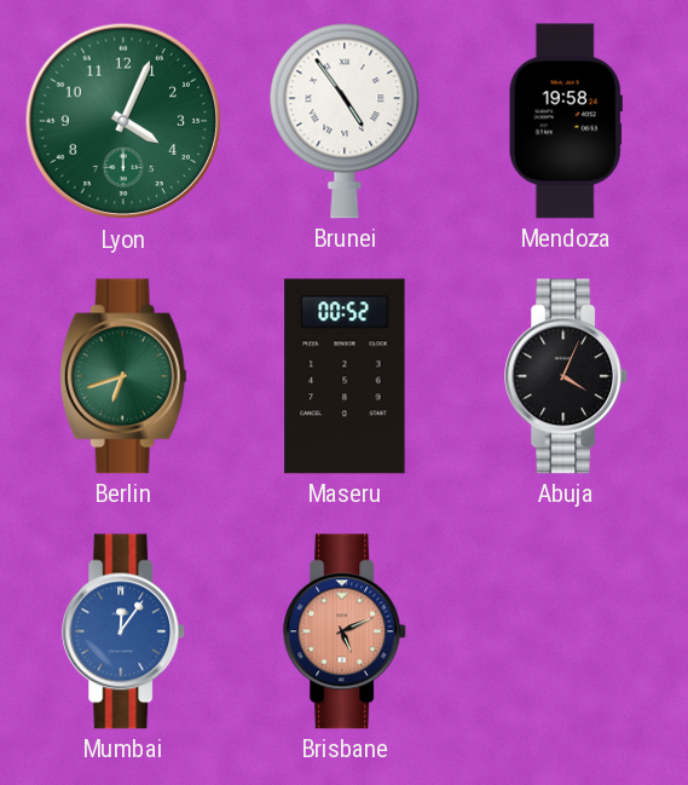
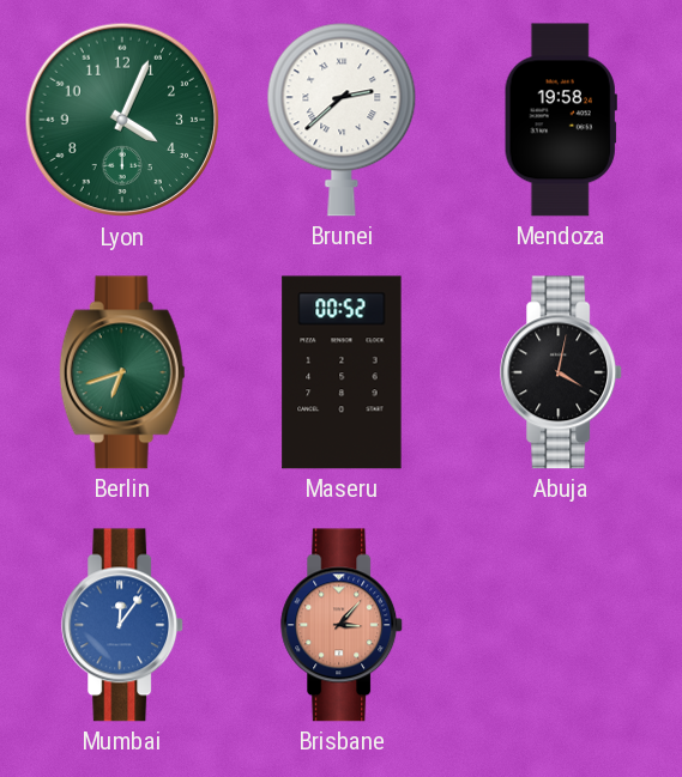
Brunei: 4:54 -> 2:38 (342, 120)
Abuja: 4:04 -> 4:02 (562, 372)
Brisbane: 5:11 -> 3:07 (343, 625)
